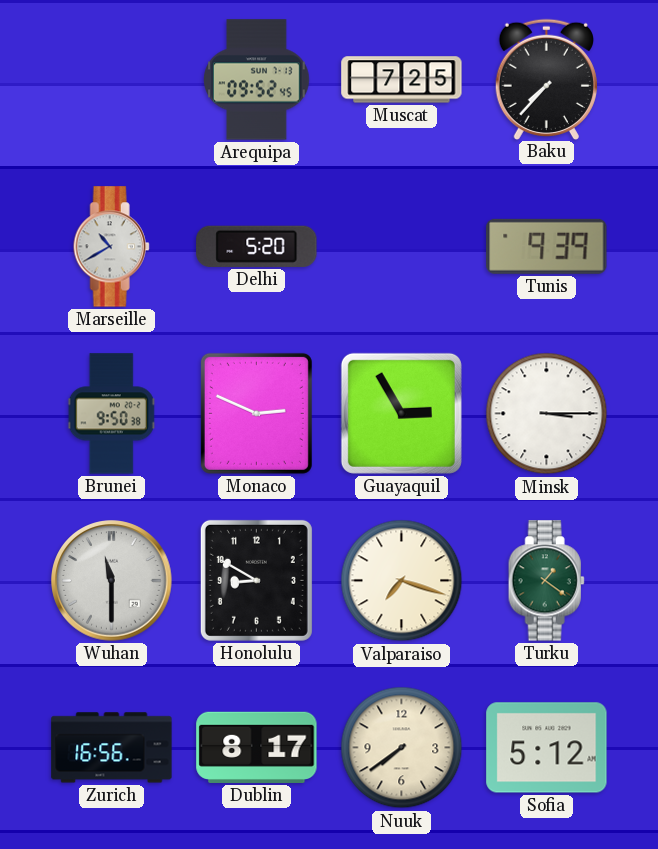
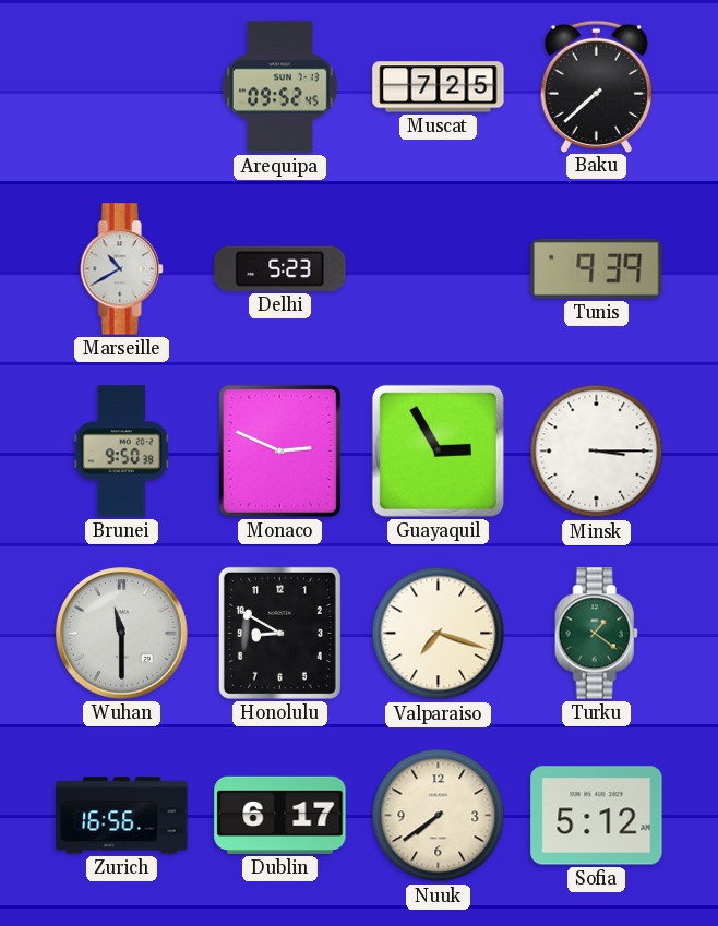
Baku: 7:37 -> 7:38 (596, 86)
Delhi: 5:20 -> 5:23 (280, 268)
Dublin: 8:17 -> 6:17 (280, 815)
